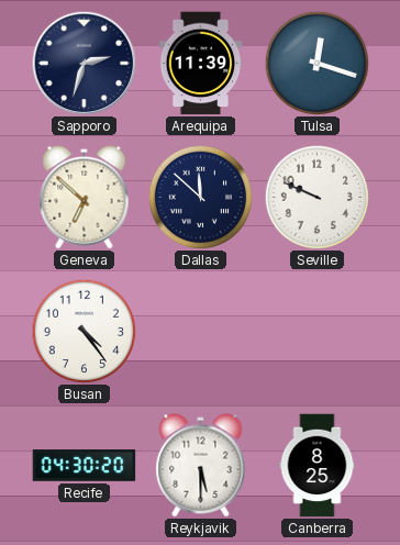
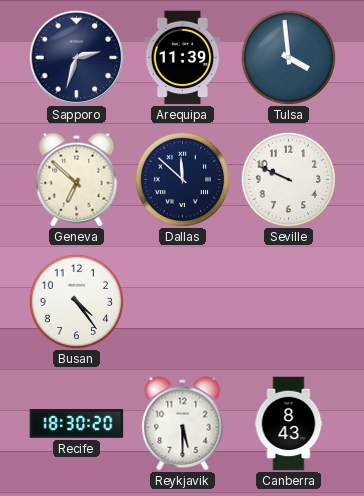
Tulsa: 12:18 -> 3:59 (288, 57)
Recife: 04:30 -> 18:30 (77, 424)
Canberra: 8:25 -> 8:43 (289, 424)
